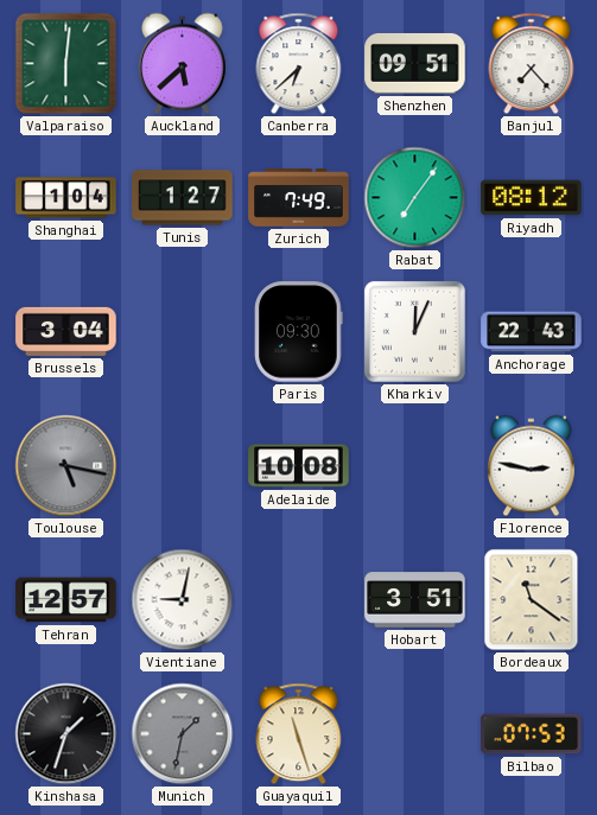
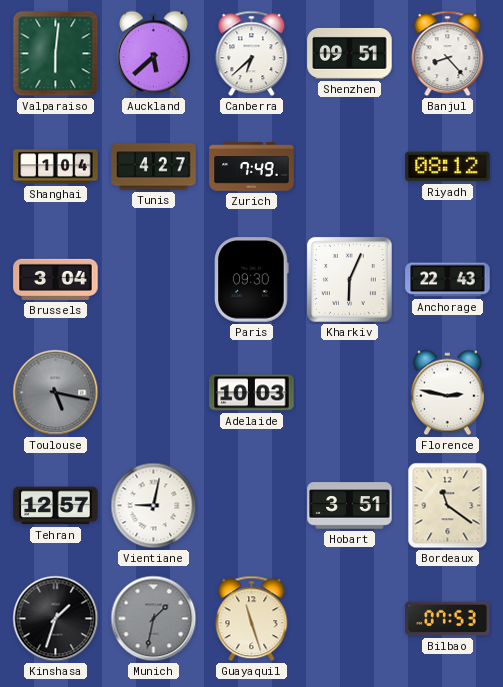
Banjul: 7:23 -> 8:23 (448, 54)
Tunis: 1:27 -> 4:27 (154, 167)
Rabat: 7:06 -> none (415, 198)
Kharkiv: 12:04 -> 6:04 (349, 279)
Adelaide: 10:08 -> 10:03 (252, 393)
